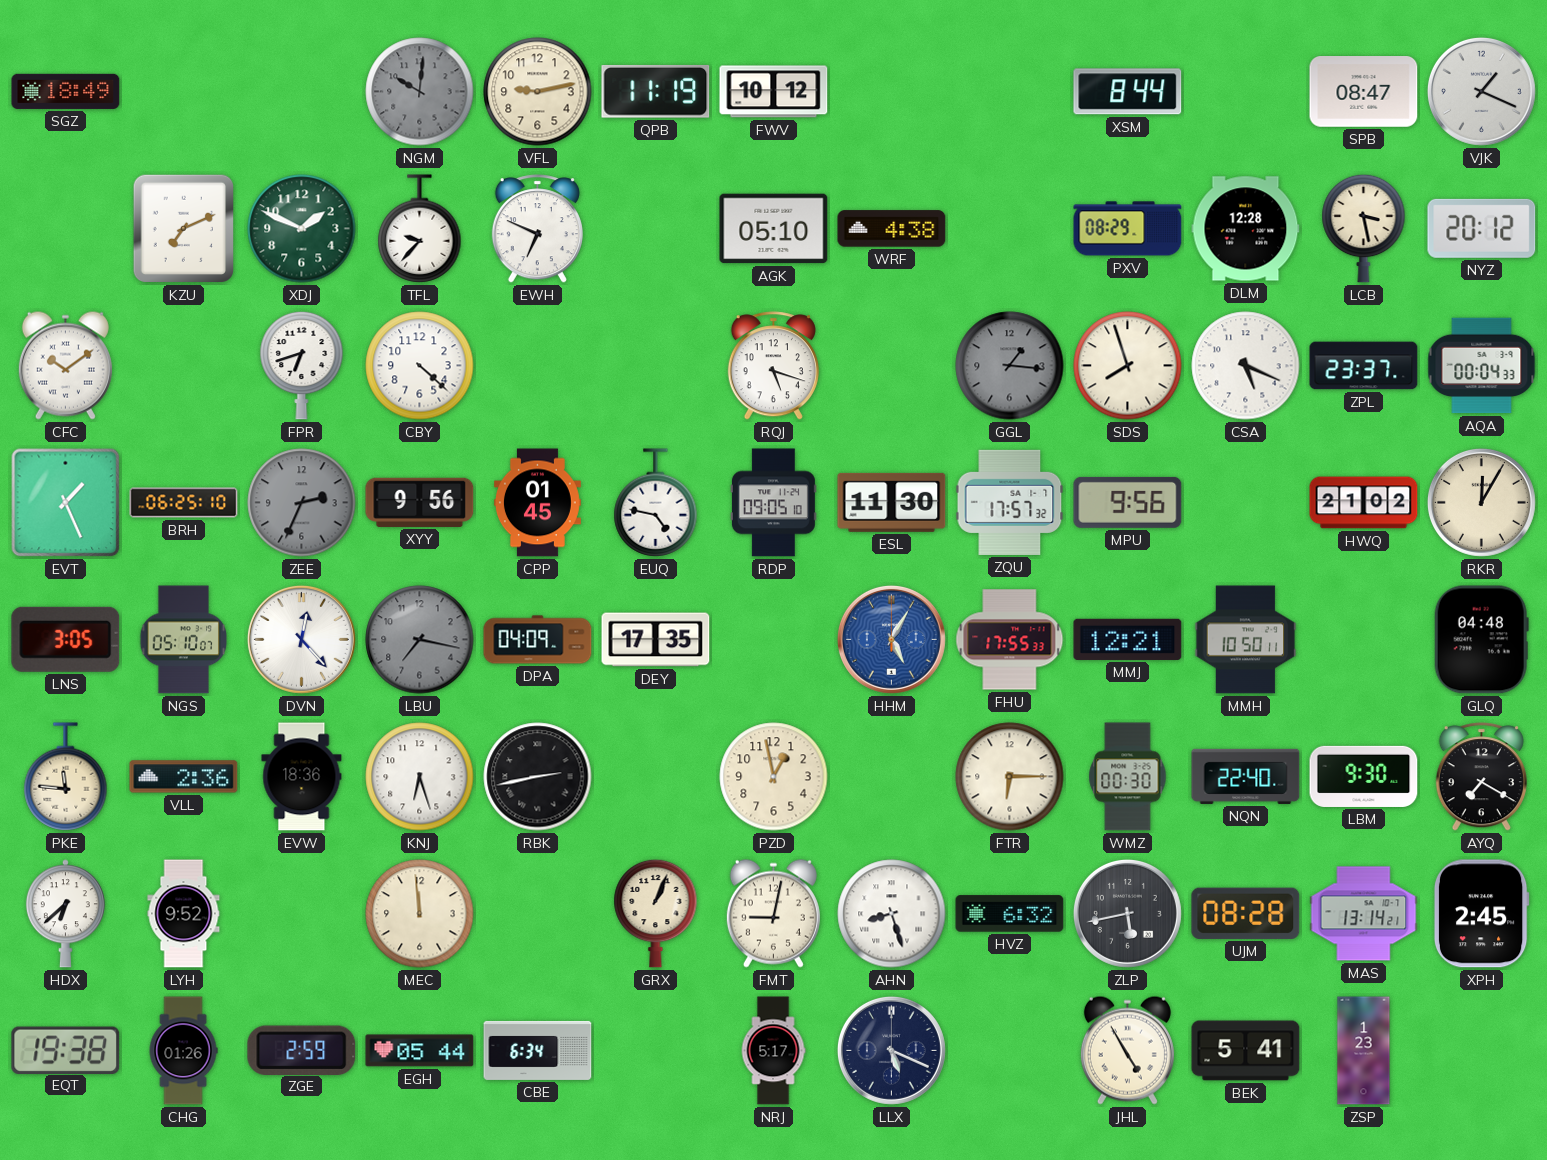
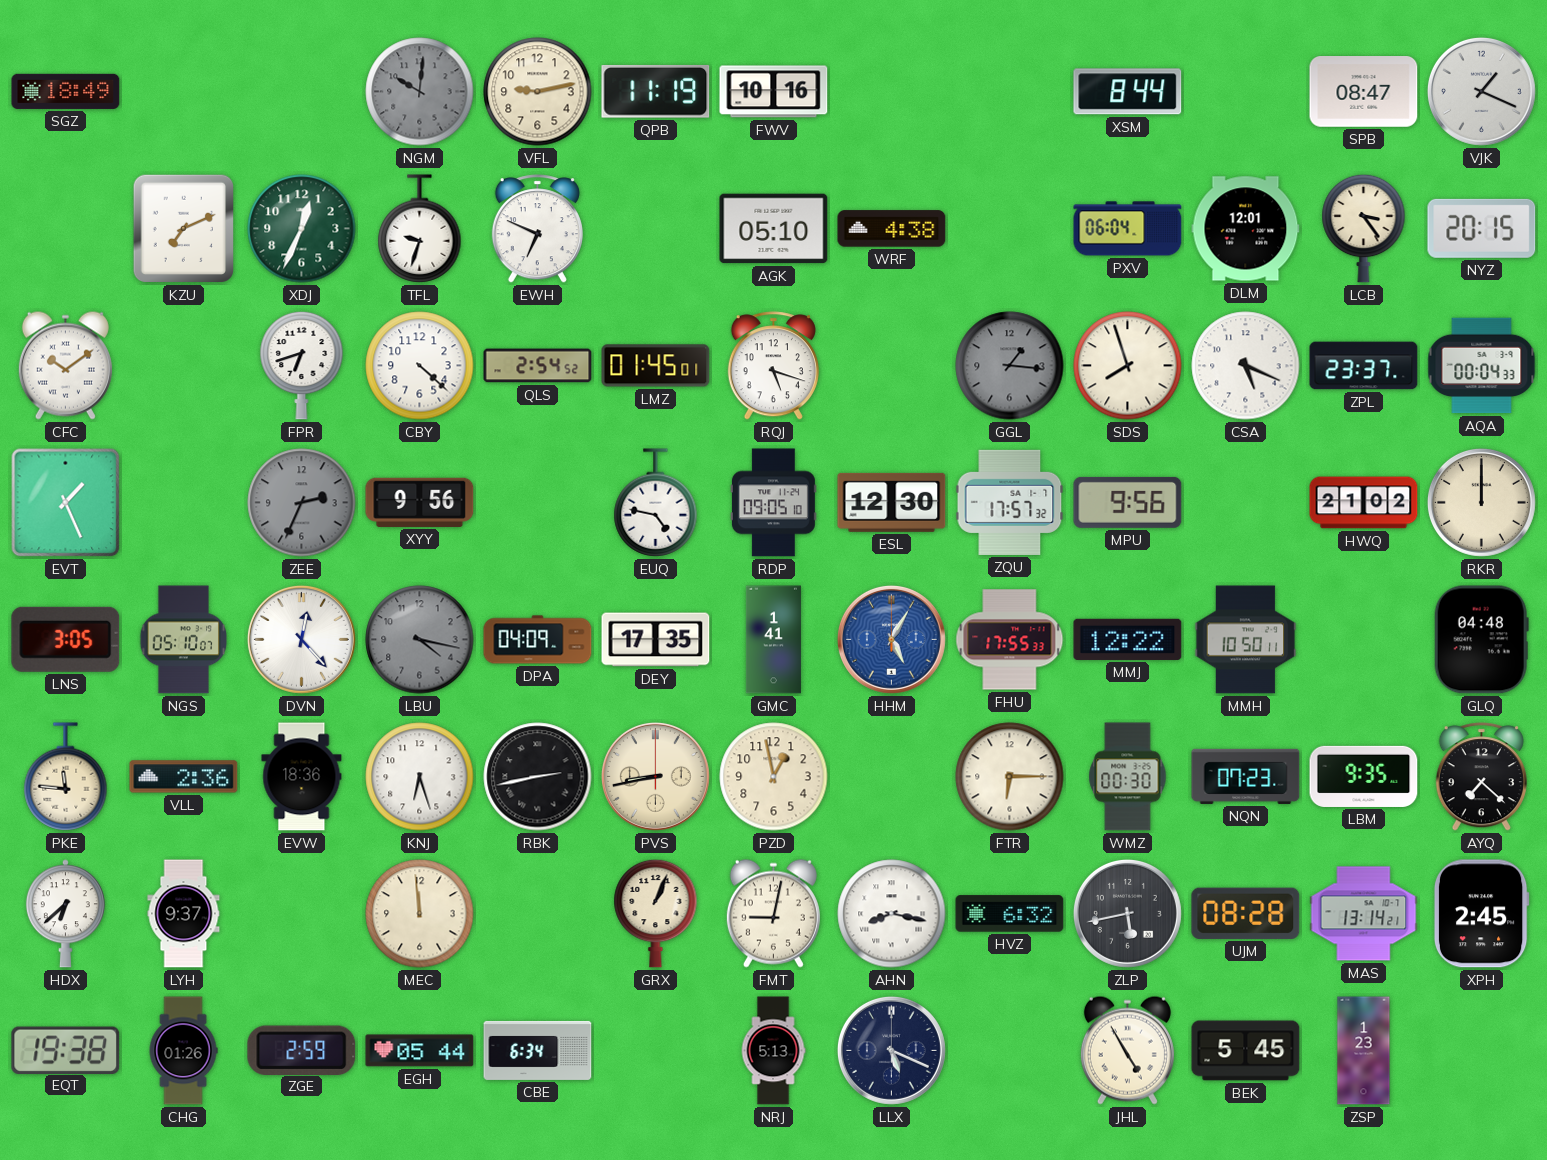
FWV: 10:12 -> 10:16 (774, 92)
XDJ: 1:49 -> 12:34 (302, 229)
TFL: 9:37 -> 9:33 (420, 229)
PXV: 08:29 -> 06:04 (1128, 229)
DLM: 12:28 -> 12:01 (1246, 229)
LCB: 3:28 -> 3:24 (1364, 228)
NYZ: 20:12 -> 20:15 (1482, 228)
QLS: none -> 2:54 (538, 366)
LMZ: none -> 01:45 (656, 366)
BRH: 06:25 -> none (184, 503)
CPP: 01:45 -> none (537, 503)
ESL: 11:30 -> 12:30 (892, 502)
RKR: 12:05 -> 12:00 (1481, 502)
LBU: 7:17 -> 4:17 (420, 640)
GMC: none -> 1:41 (773, 640)
MMJ: 12:21 -> 12:22 (1128, 639)
PVS: none -> 8:43 (655, 776)
NQN: 22:40 -> 07:23 (1246, 776)
LBM: 9:30 -> 9:35 (1364, 776)
AYQ: 7:20 -> 7:22 (1481, 777)
LYH: 9:52 -> 9:37 (184, 914)
AHN: 8:27 -> 8:17 (892, 914)
NRJ: 5:17 -> 5:13 (773, 1051)
BEK: 5:41 -> 5:45 (1246, 1051)
